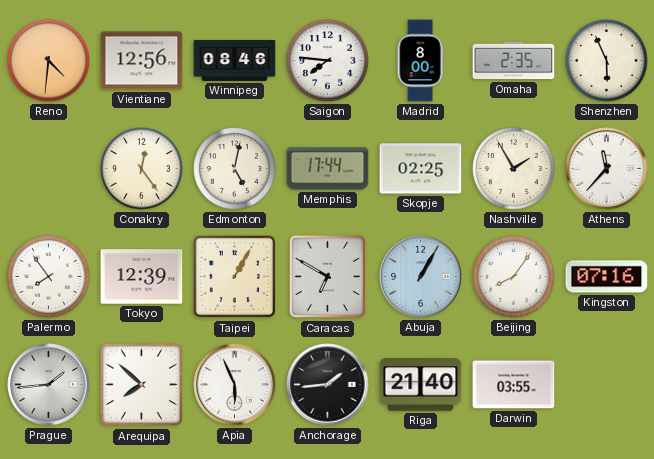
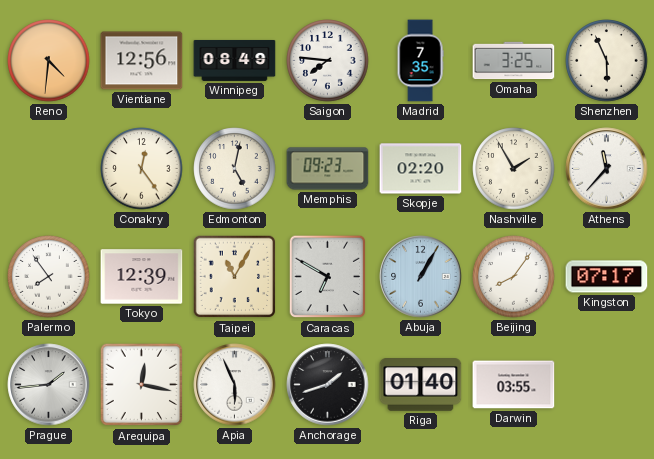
Winnipeg: 08:46 -> 08:49 (235, 60)
Madrid: 8:00 -> 7:35 (420, 61)
Omaha: 2:35 -> 3:25 (514, 61)
Memphis: 17:44 -> 09:23 (328, 169)
Skopje: 02:25 -> 02:20 (421, 169)
Taipei: 1:05 -> 11:05 (235, 277)
Kingston: 07:16 -> 07:17 (607, 277)
Arequipa: 7:52 -> 12:17 (142, 385)
Anchorage: 1:44 -> 1:42 (328, 385)
Riga: 21:40 -> 01:40 (421, 385)
